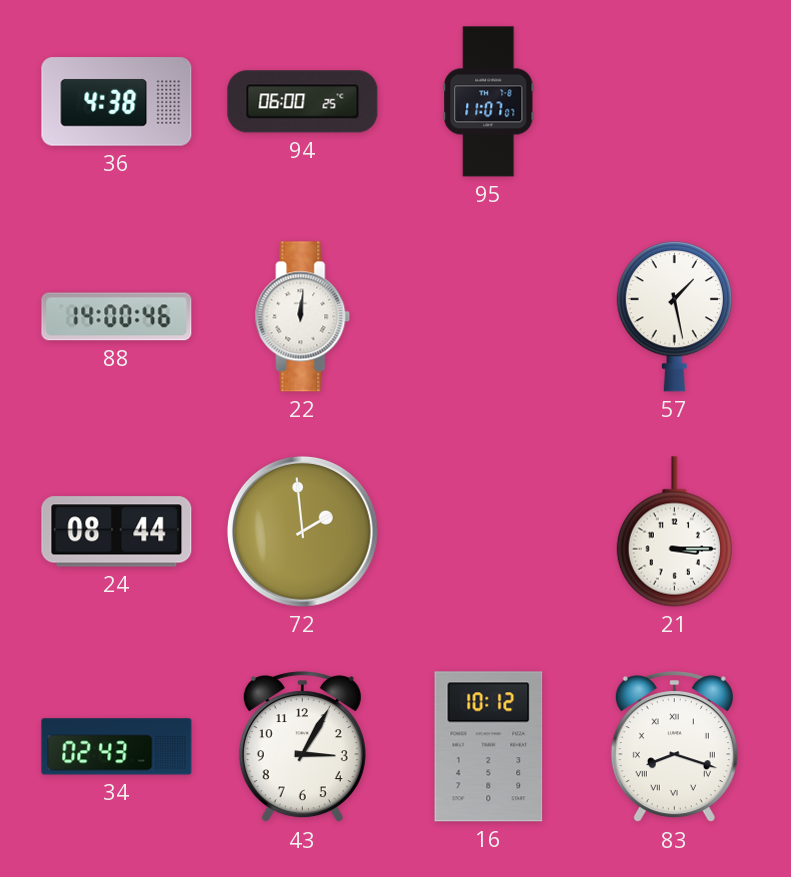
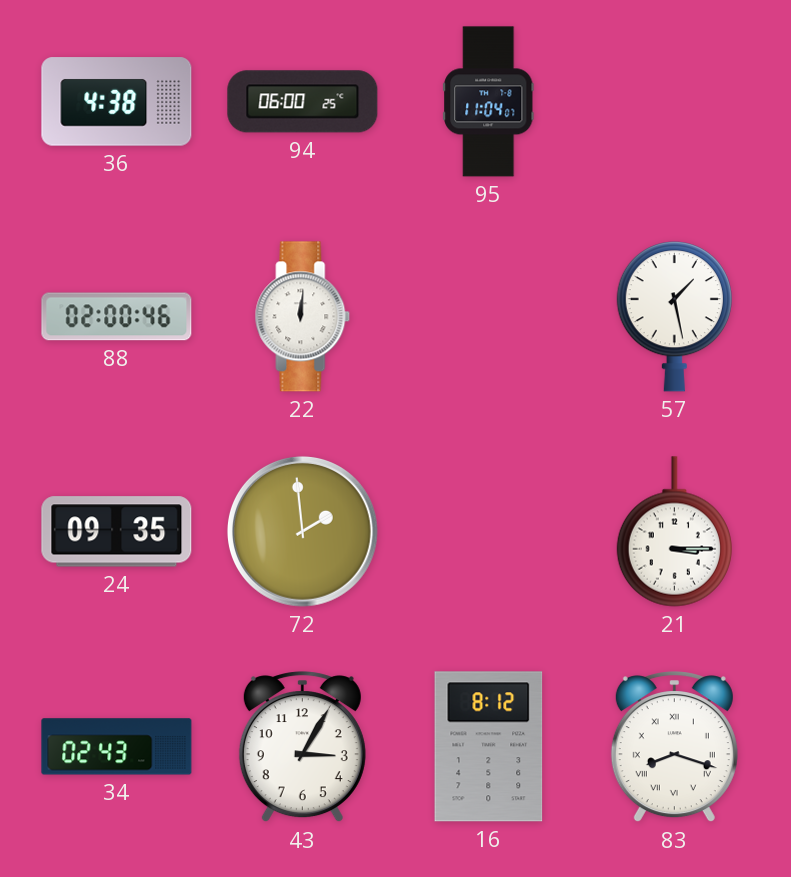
95: 11:07 -> 11:04 (489, 102)
88: 14:00 -> 02:00 (117, 317)
24: 08:44 -> 09:35 (117, 532)
16: 10:12 -> 8:12 (489, 747)
